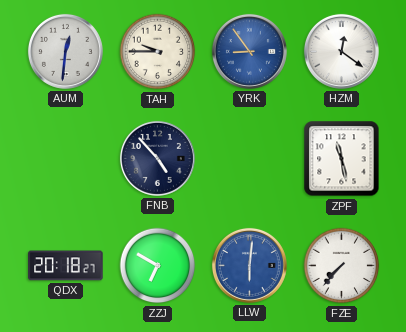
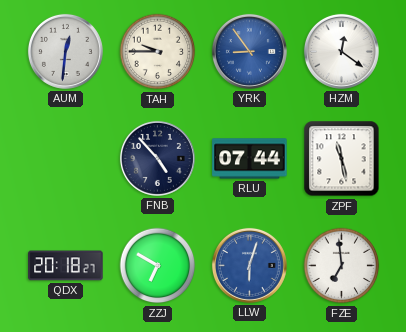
RLU: none -> 07:44 (250, 159)
LLW: 6:01 -> 6:03 (249, 265)
FZE: 7:37 -> 6:59 (342, 266)
